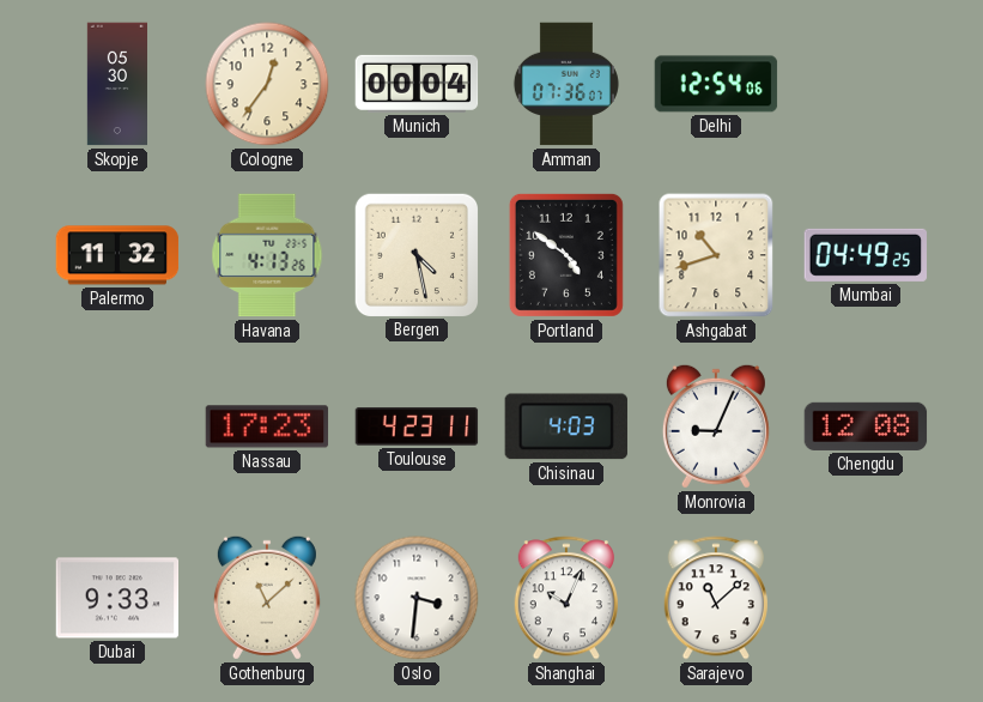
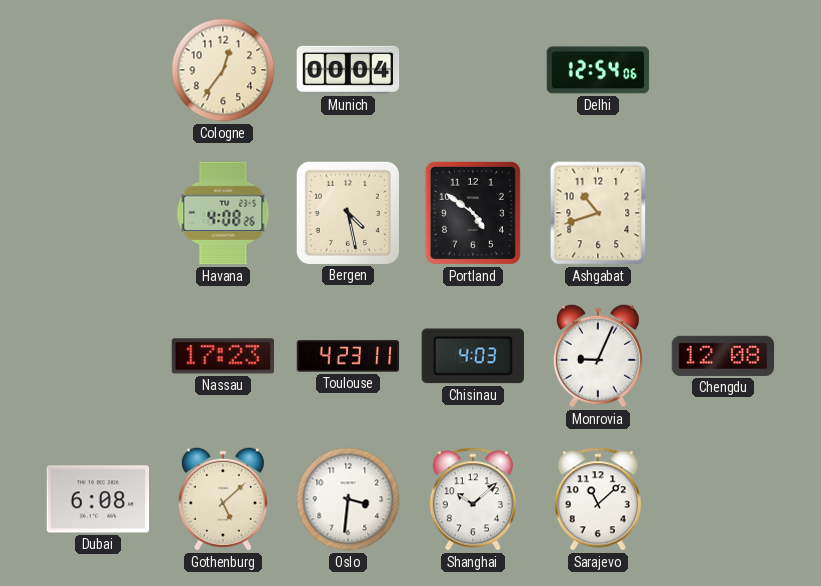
Skopje: 05:30 -> none (116, 84)
Amman: 07:36 -> none (566, 84)
Palermo: 11:32 -> none (117, 255)
Havana: 4:13 -> 4:08 (223, 213)
Mumbai: 04:49 -> none (866, 255)
Dubai: 9:33 -> 6:08 (98, 499)
Gothenburg: 11:08 -> 5:08 (223, 499)
Shanghai: 10:04 -> 10:08 (473, 499)
